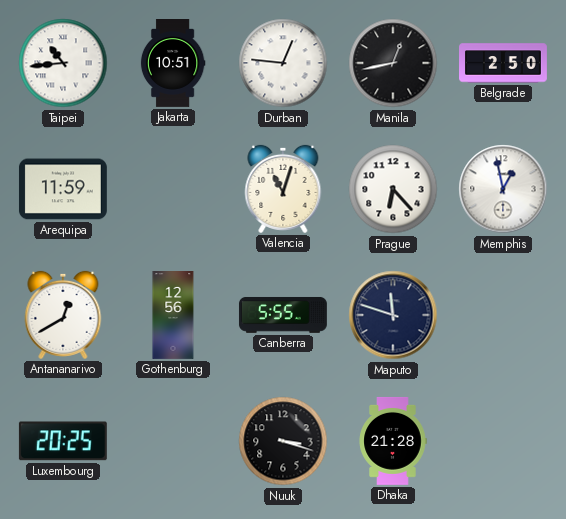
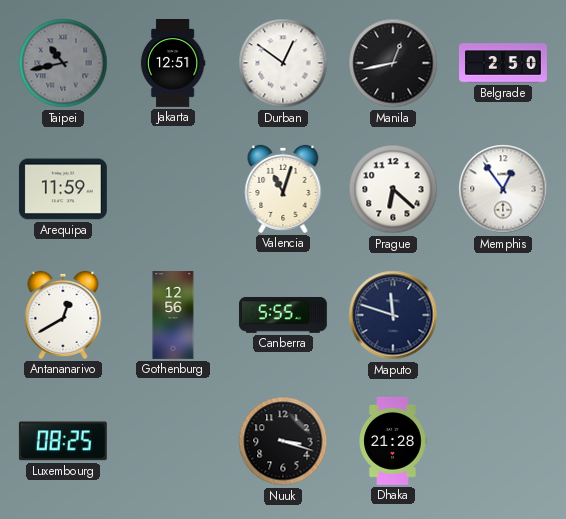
Taipei: 10:44 -> 10:43 (63, 63)
Taipei dial: white -> grey (63, 63)
Jakarta: 10:51 -> 12:51 (173, 64)
Durban: 12:46 -> 12:51 (283, 63)
Prague: 6:23 -> 6:22 (393, 189)
Memphis: 12:58 -> 12:54 (503, 189)
Luxembourg: 20:25 -> 08:25 (63, 441)
